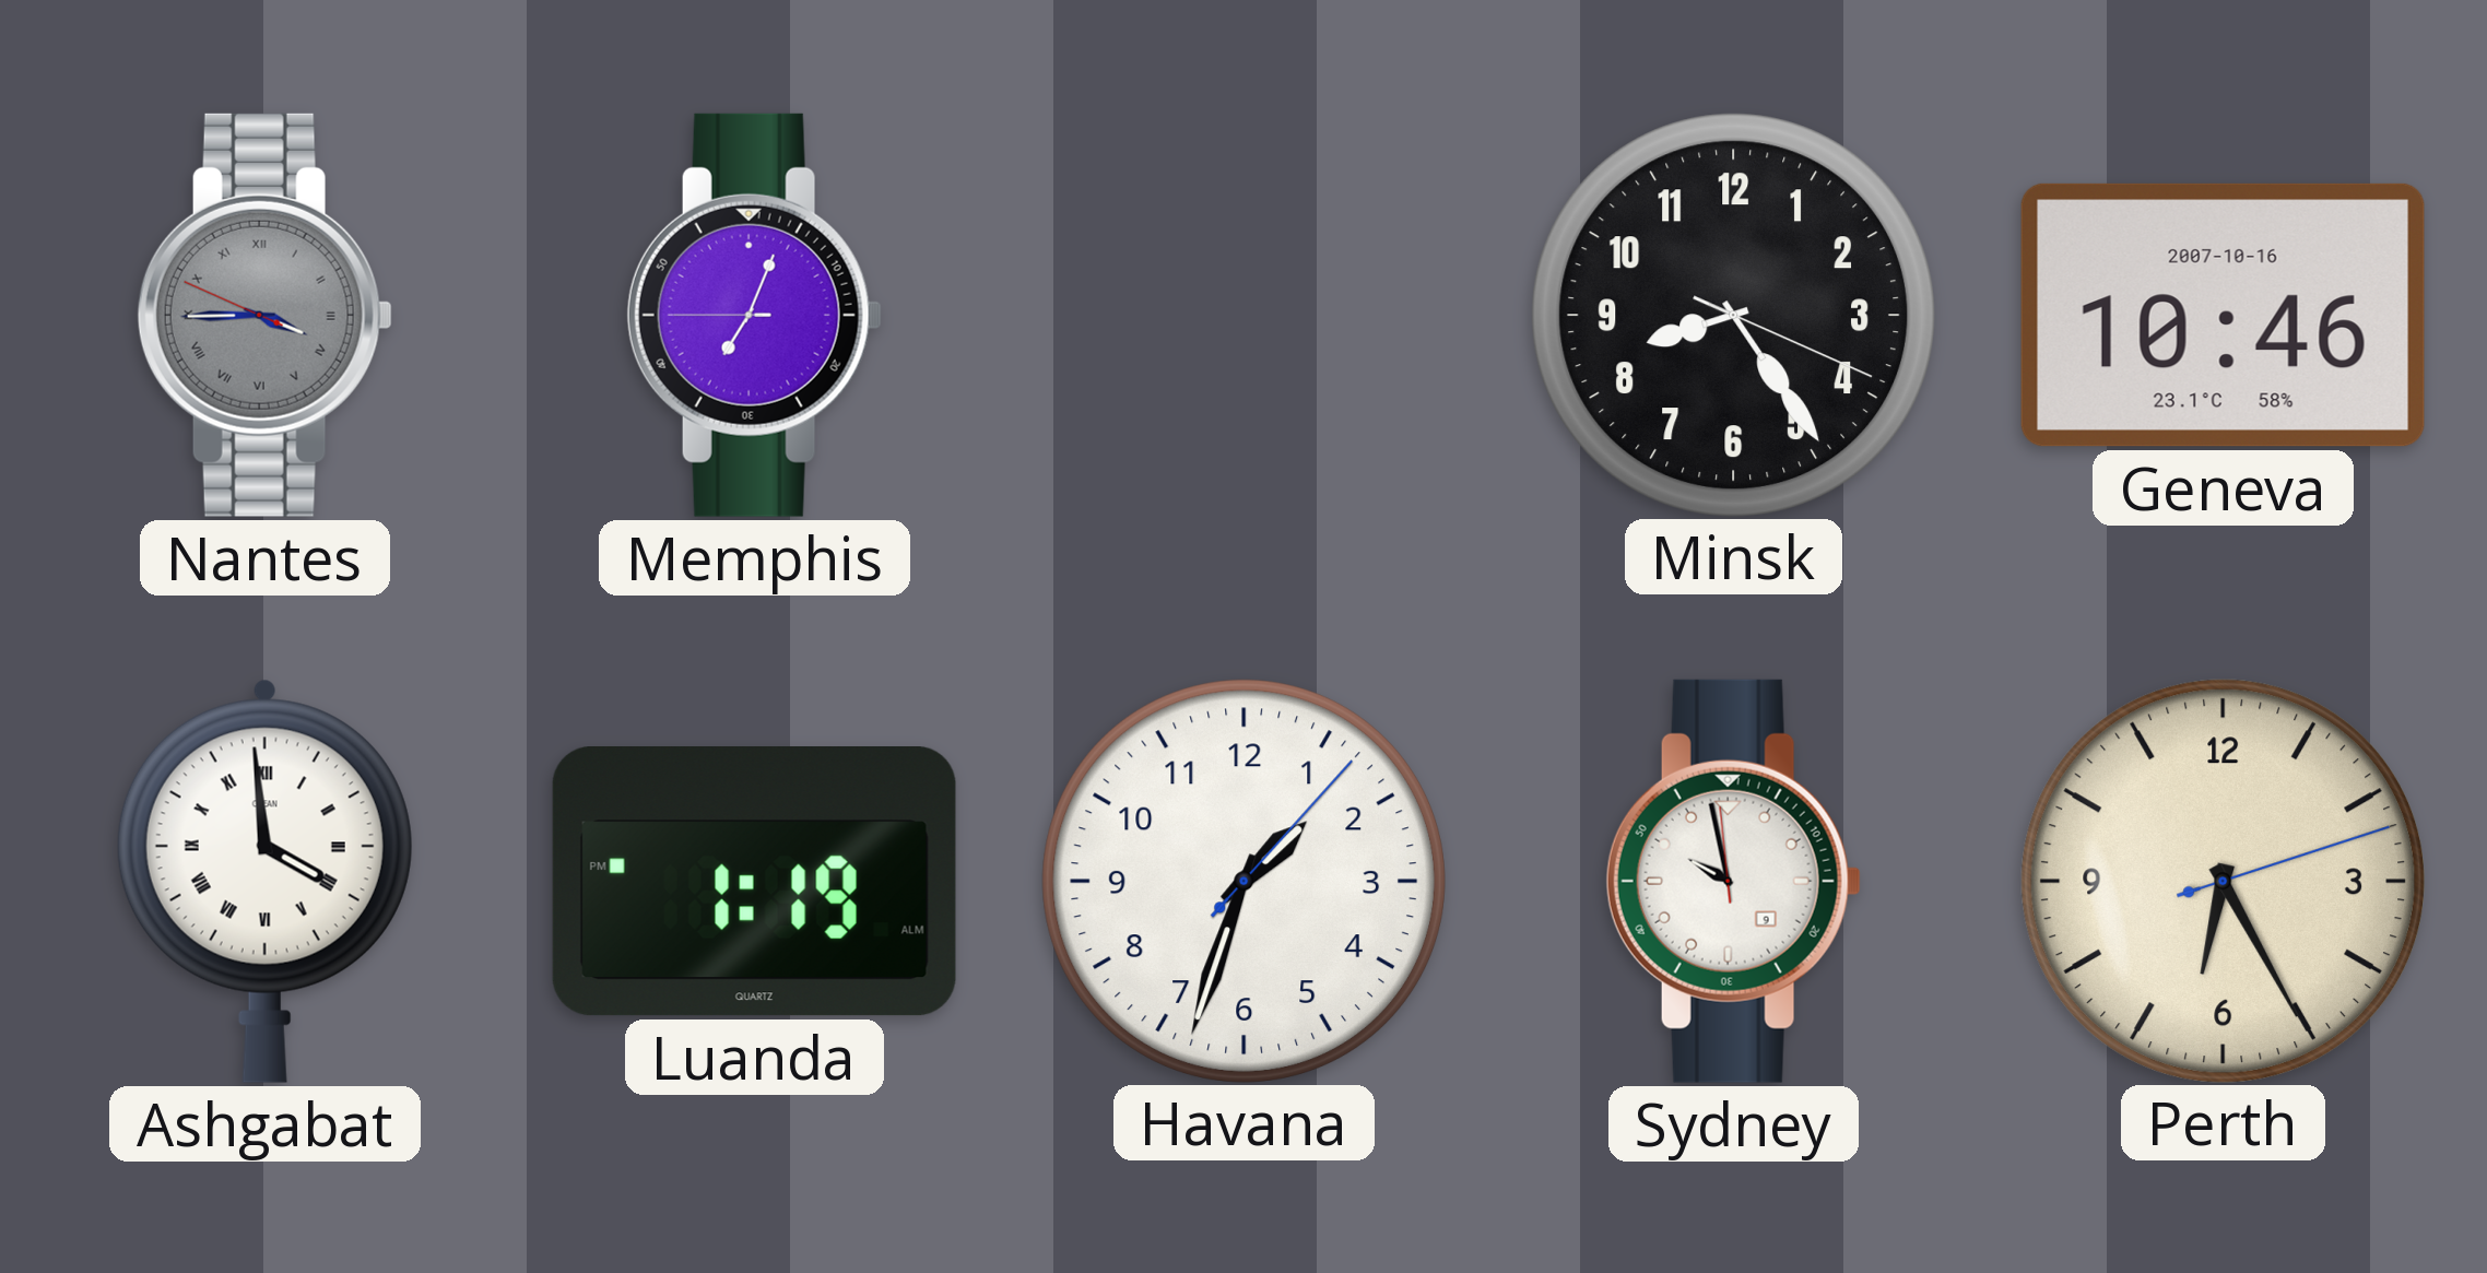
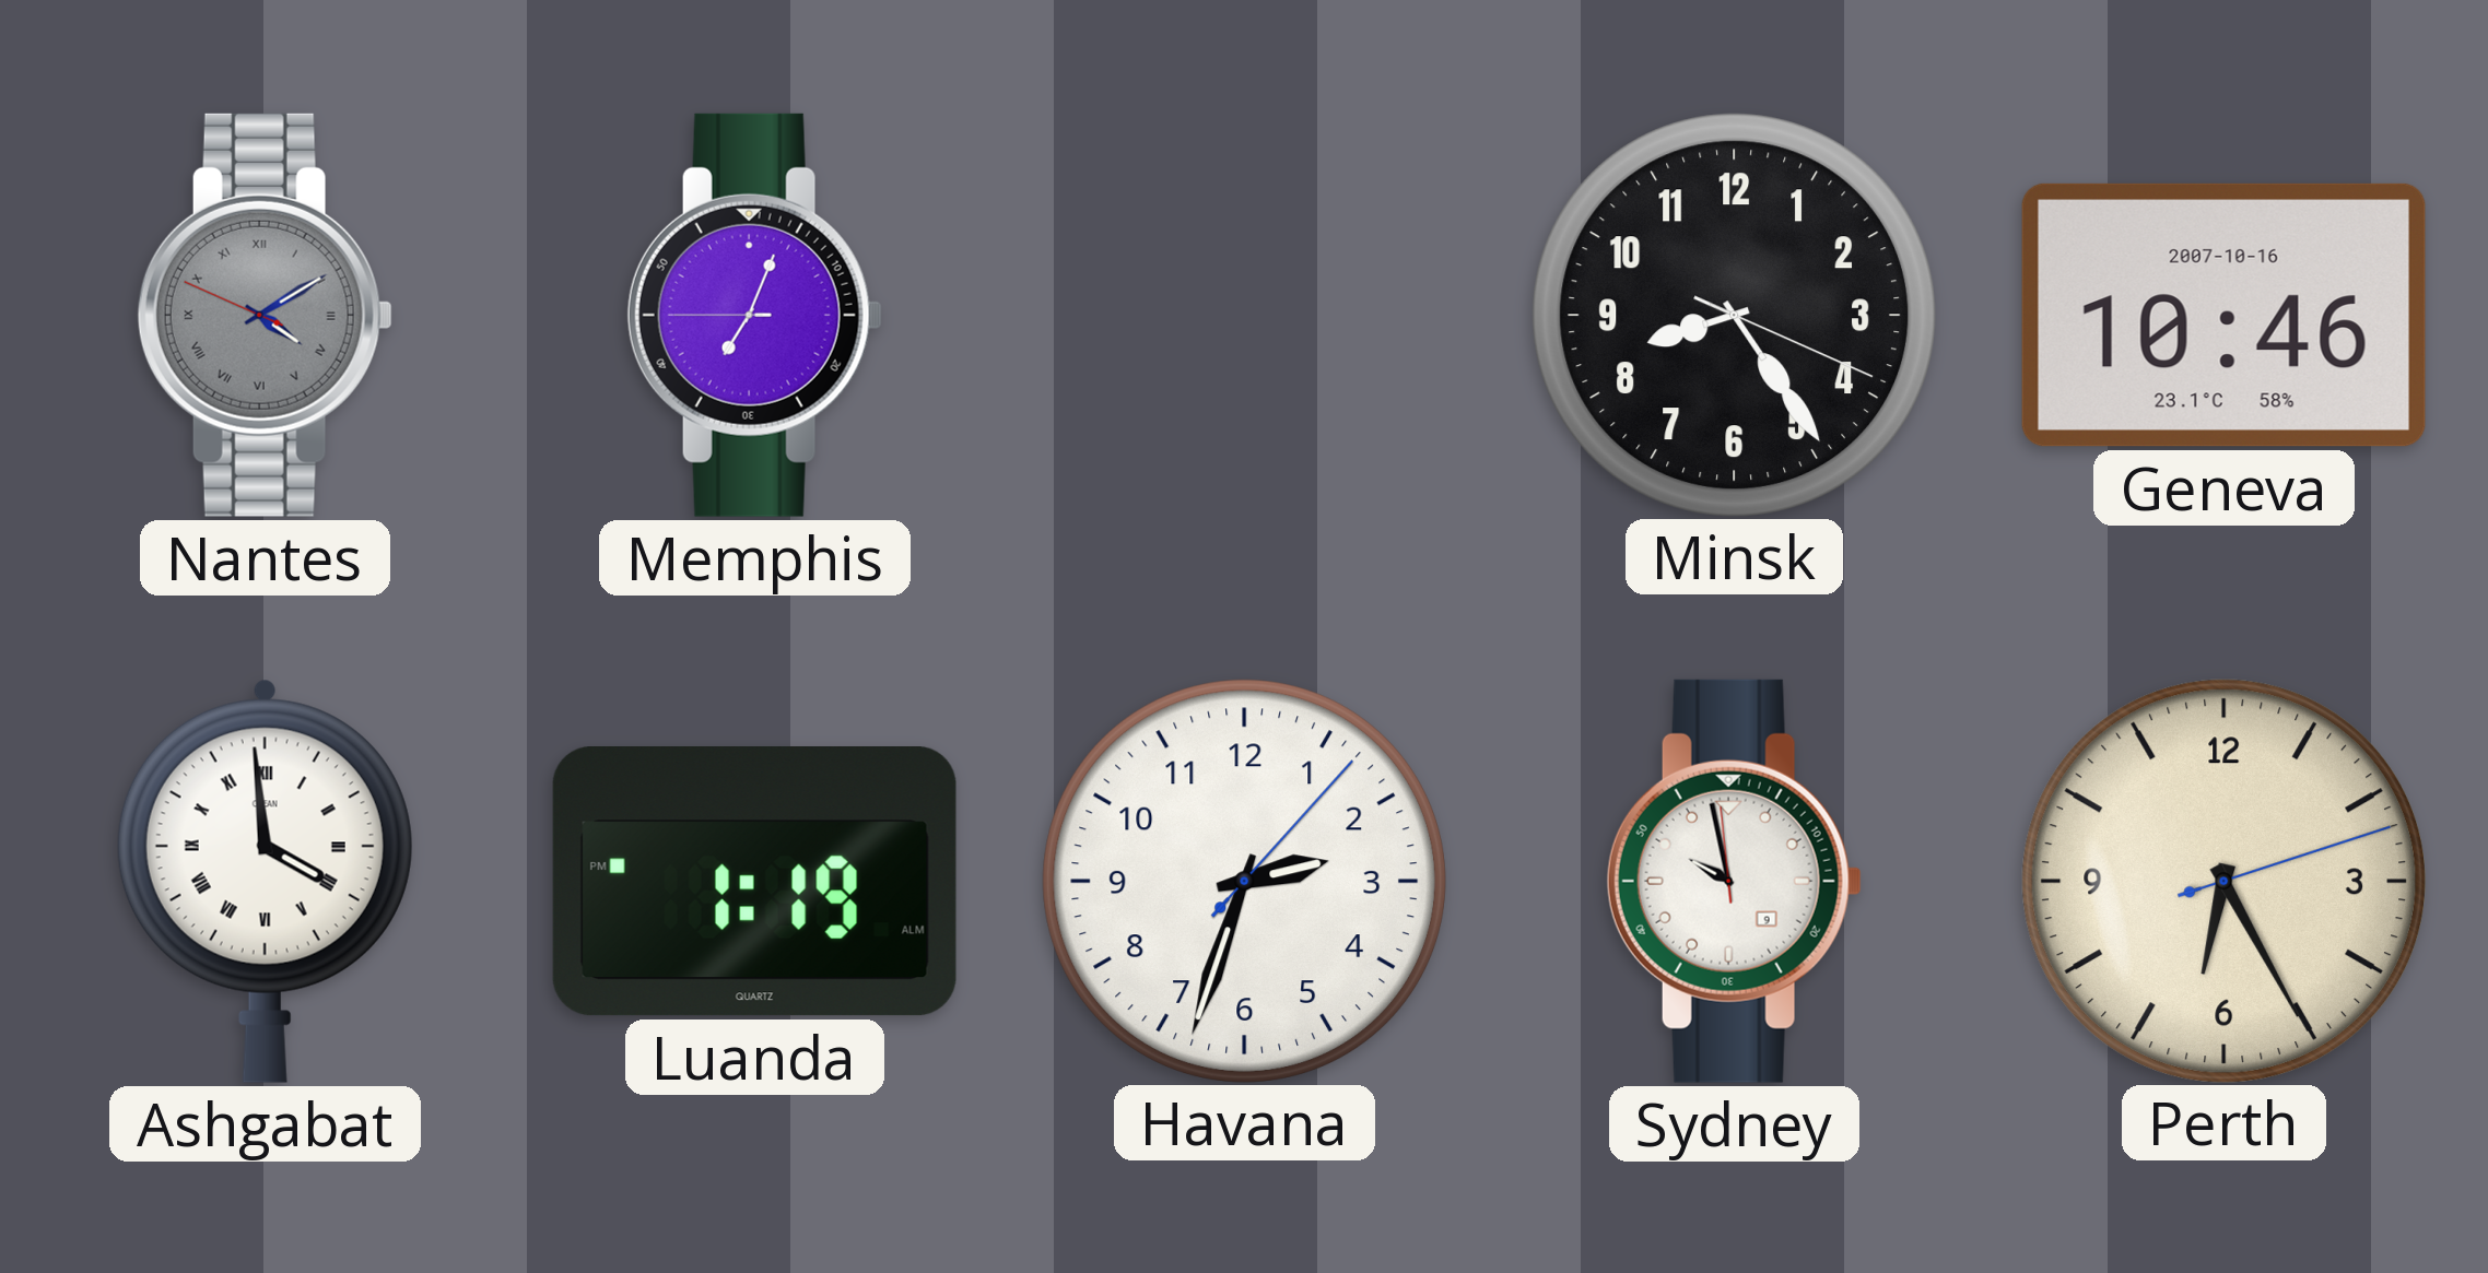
Nantes: 3:44 -> 4:09 (265, 315)
Havana: 1:33 -> 2:33 (1244, 881)
